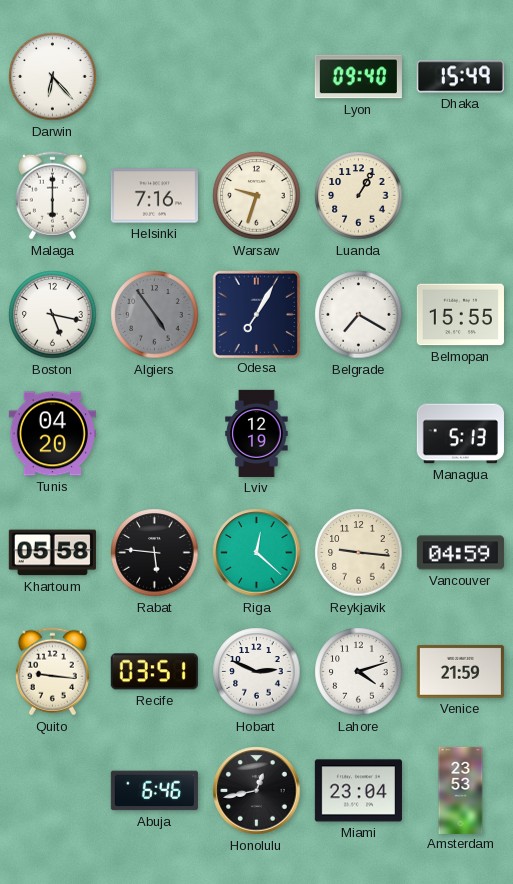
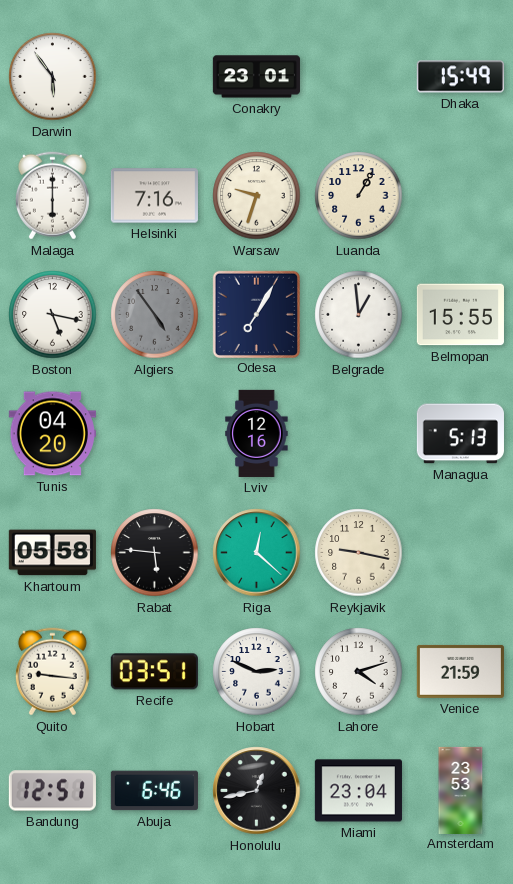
Darwin: 6:23 -> 5:54 (53, 77)
Conakry: none -> 23:01 (256, 77)
Lyon: 09:40 -> none (358, 77)
Belgrade: 7:20 -> 12:59 (359, 315)
Lviv: 12:19 -> 12:16 (257, 433)
Reykjavik: 9:16 -> 9:17 (359, 553)
Vancouver: 04:59 -> none (460, 553)
Bandung: none -> 12:51 (52, 791)
